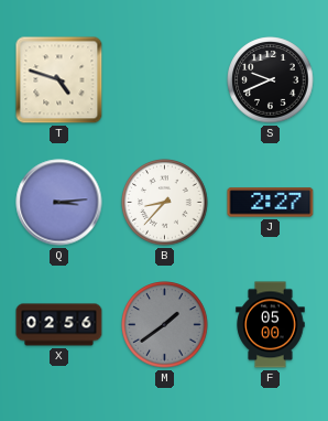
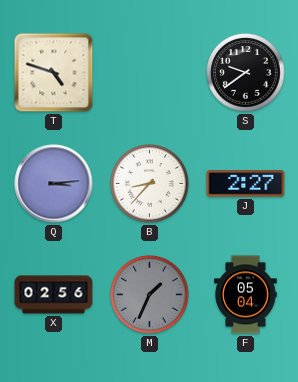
S: 9:41 -> 9:39 (246, 73)
M: 1:39 -> 1:34 (150, 295)
F: 05:00 -> 05:04 (246, 295)
